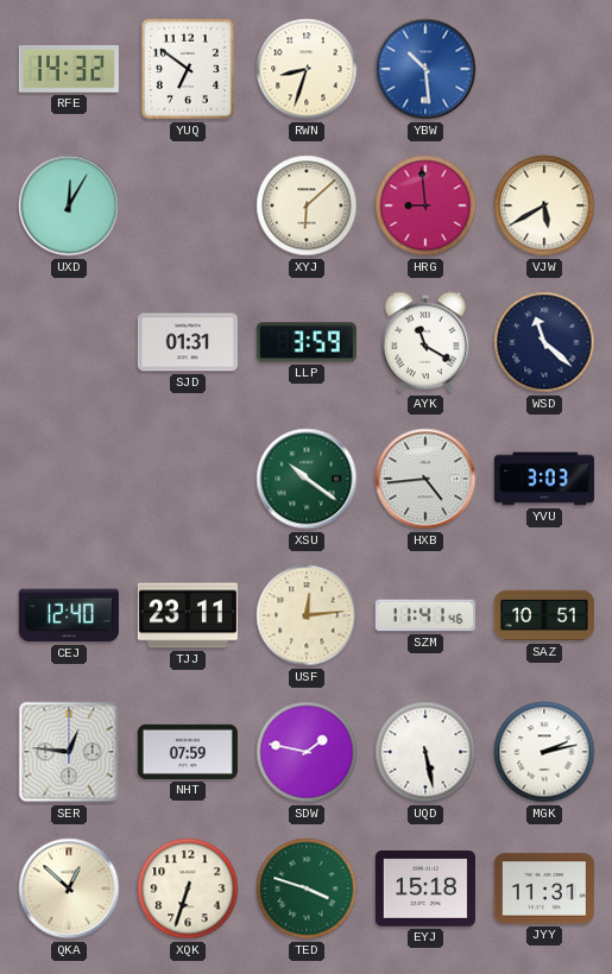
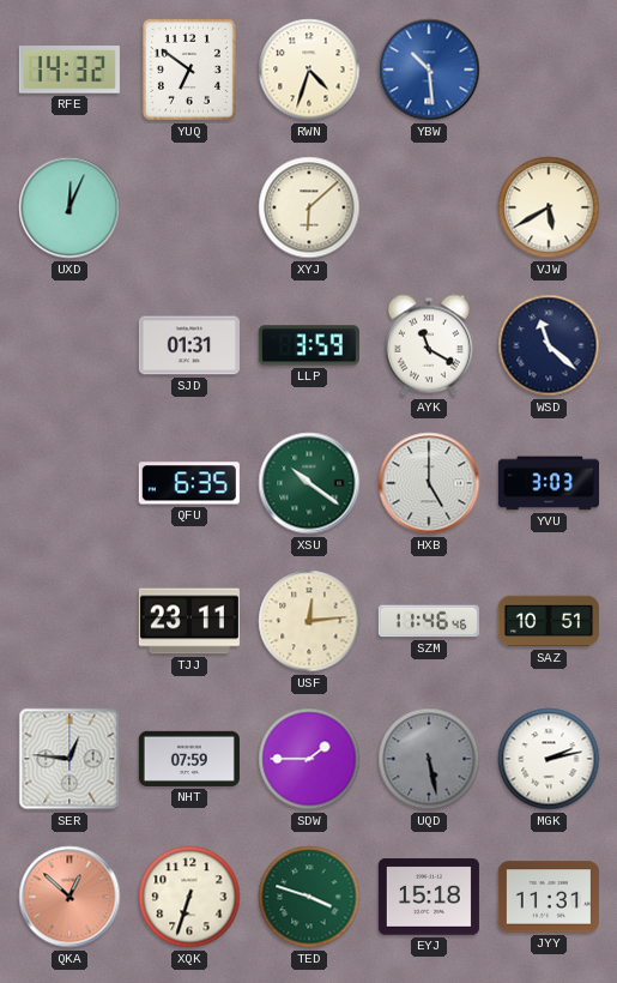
RWN: 8:33 -> 4:33 (309, 70)
UXD: 12:05 -> 12:04 (69, 207)
HRG: 8:59 -> none (425, 205)
QFU: none -> 6:35 (189, 483)
HXB: 4:44 -> 5:00 (429, 483)
CEJ: 12:40 -> none (69, 615)
SZM: 11:41 -> 11:46 (429, 621)
SDW: 1:47 -> 1:45 (309, 759)
UQD dial: white -> grey (429, 759)
QKA dial: cream -> salmon (69, 897)
